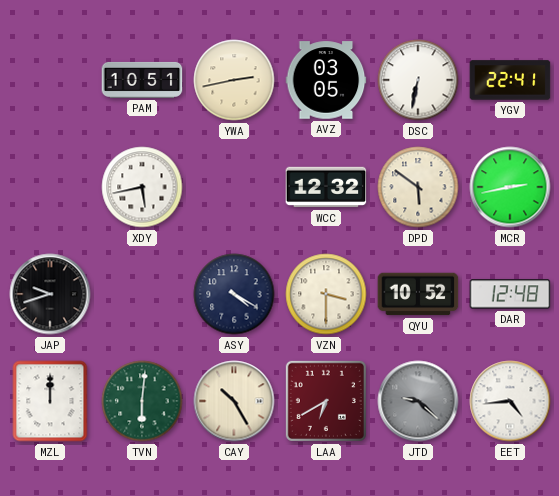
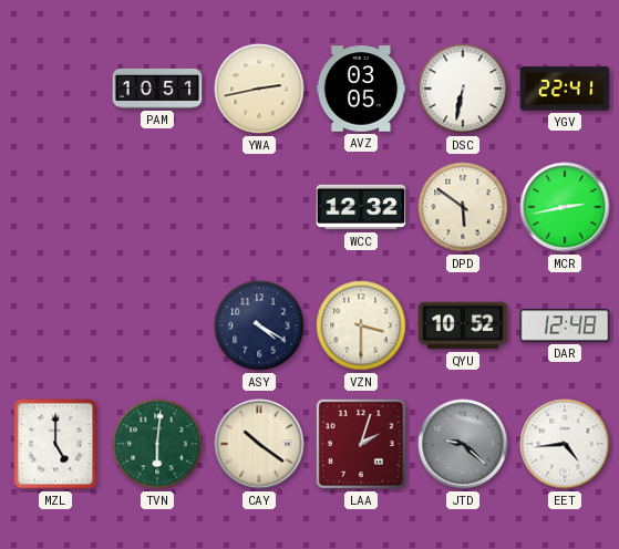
XDY: 5:43 -> none (142, 187)
JAP: 9:42 -> none (50, 294)
MZL: 12:00 -> 5:00 (55, 444)
CAY: 10:25 -> 10:21 (259, 444)
LAA: 6:40 -> 2:03 (361, 444)
